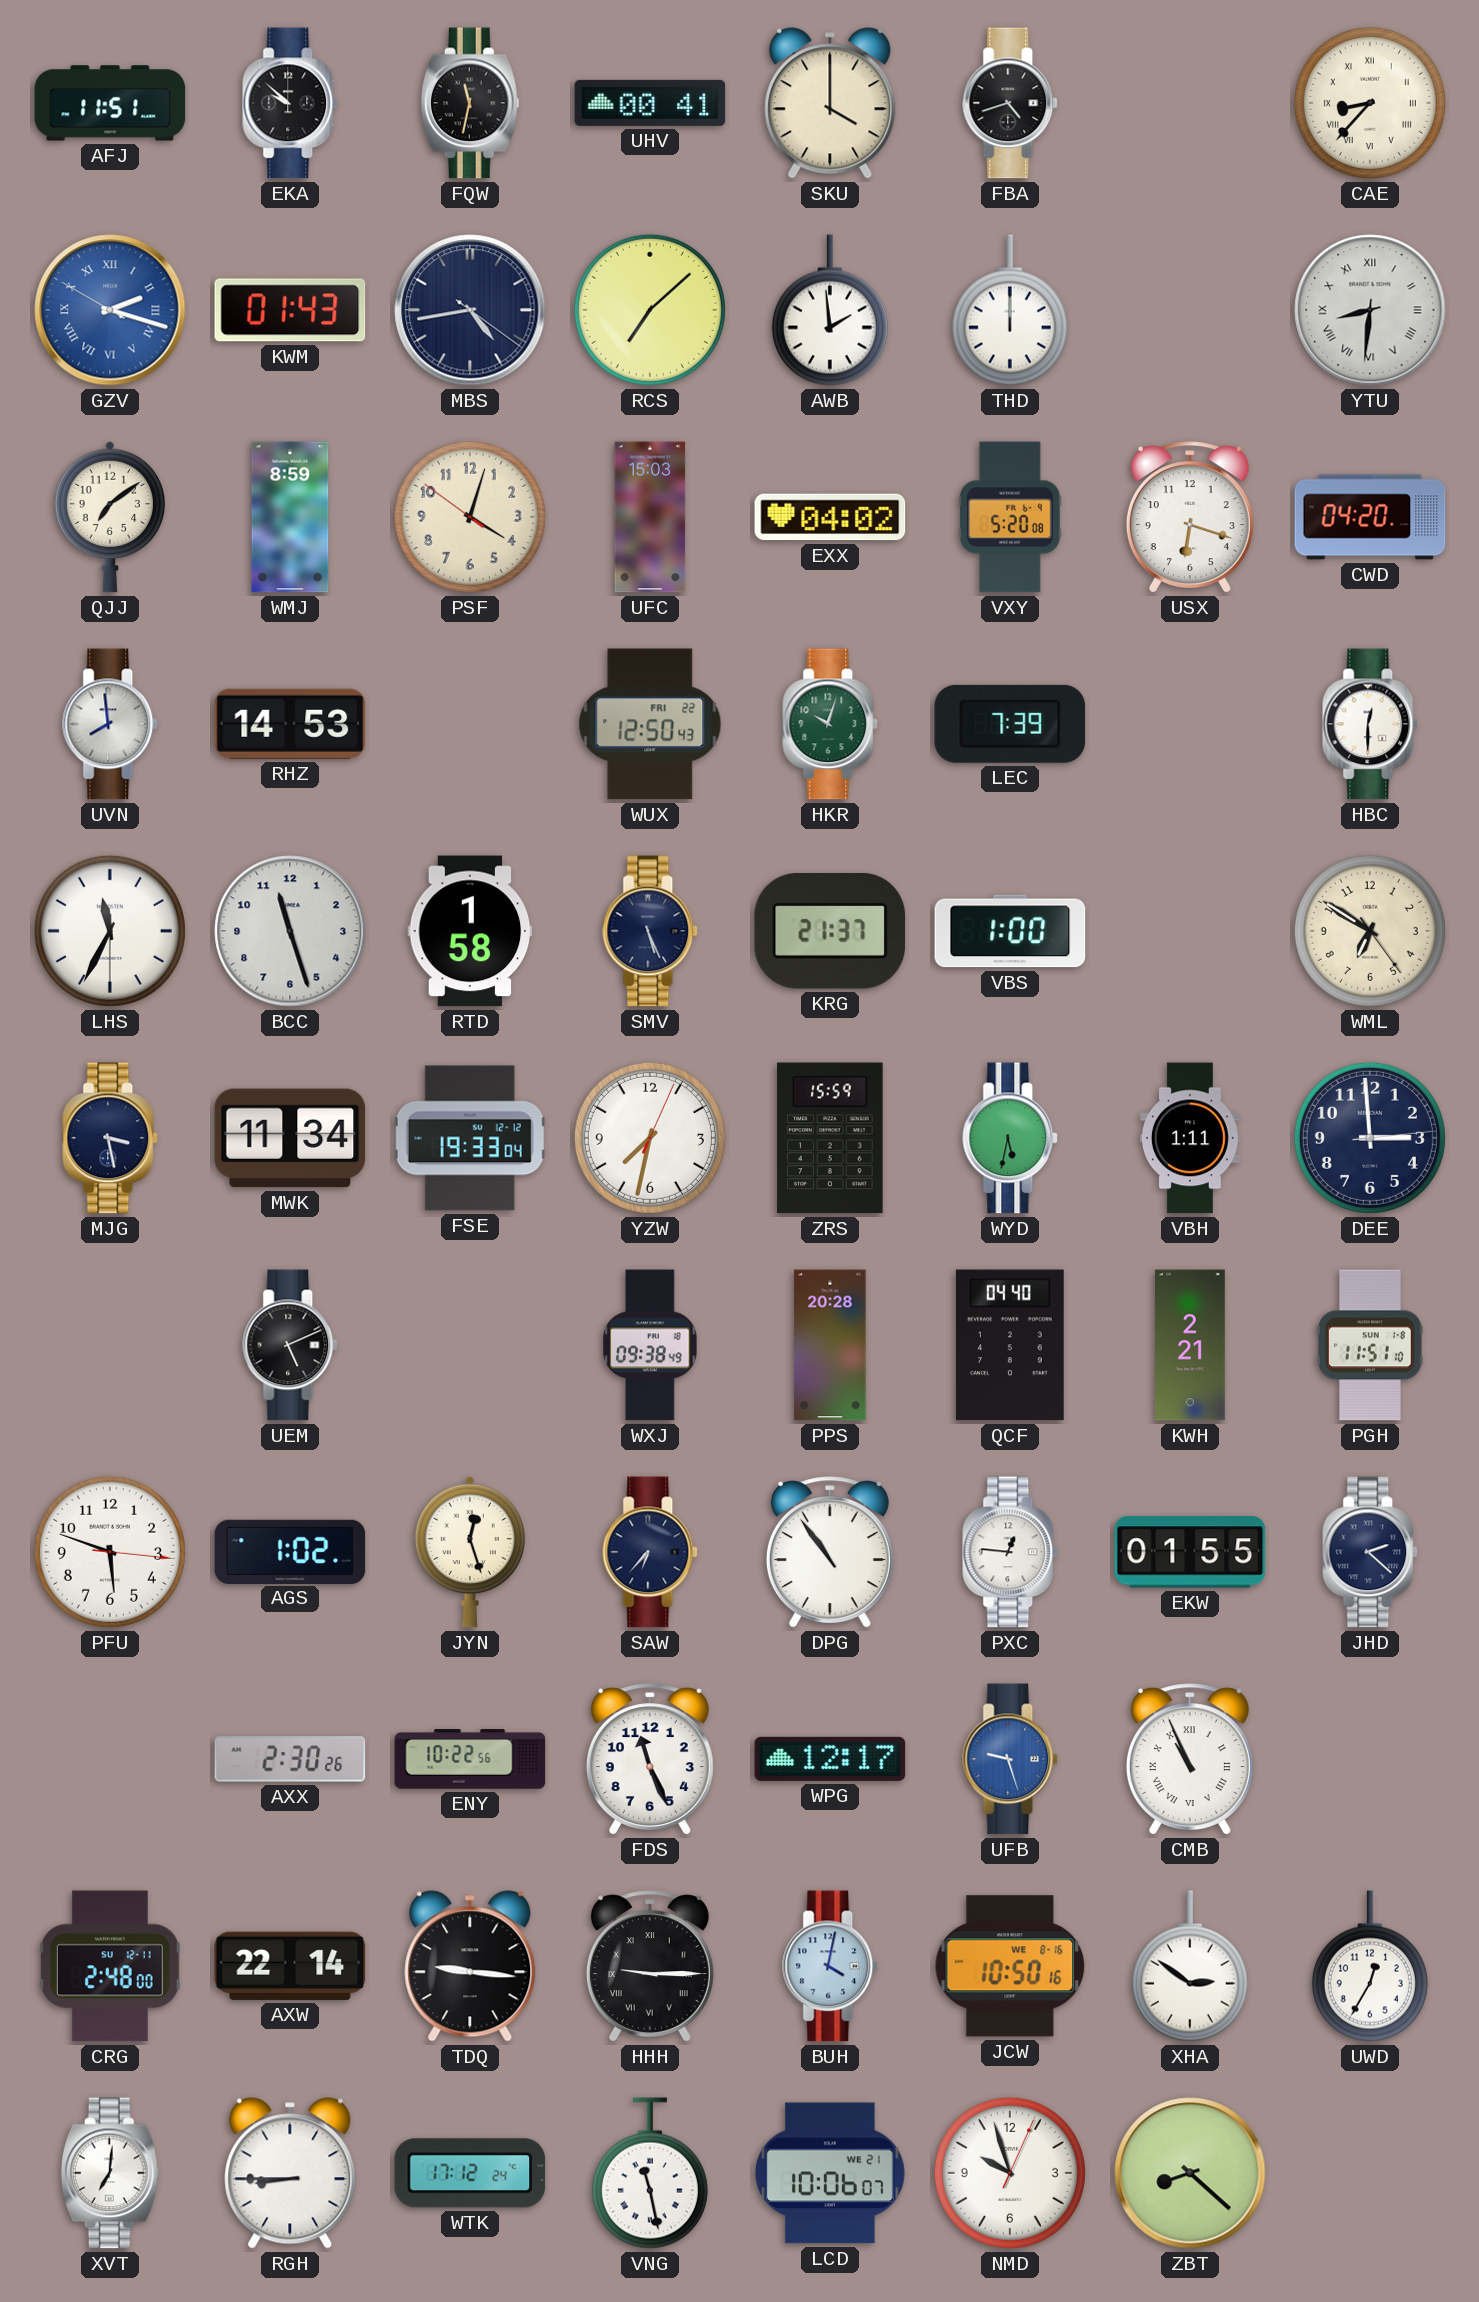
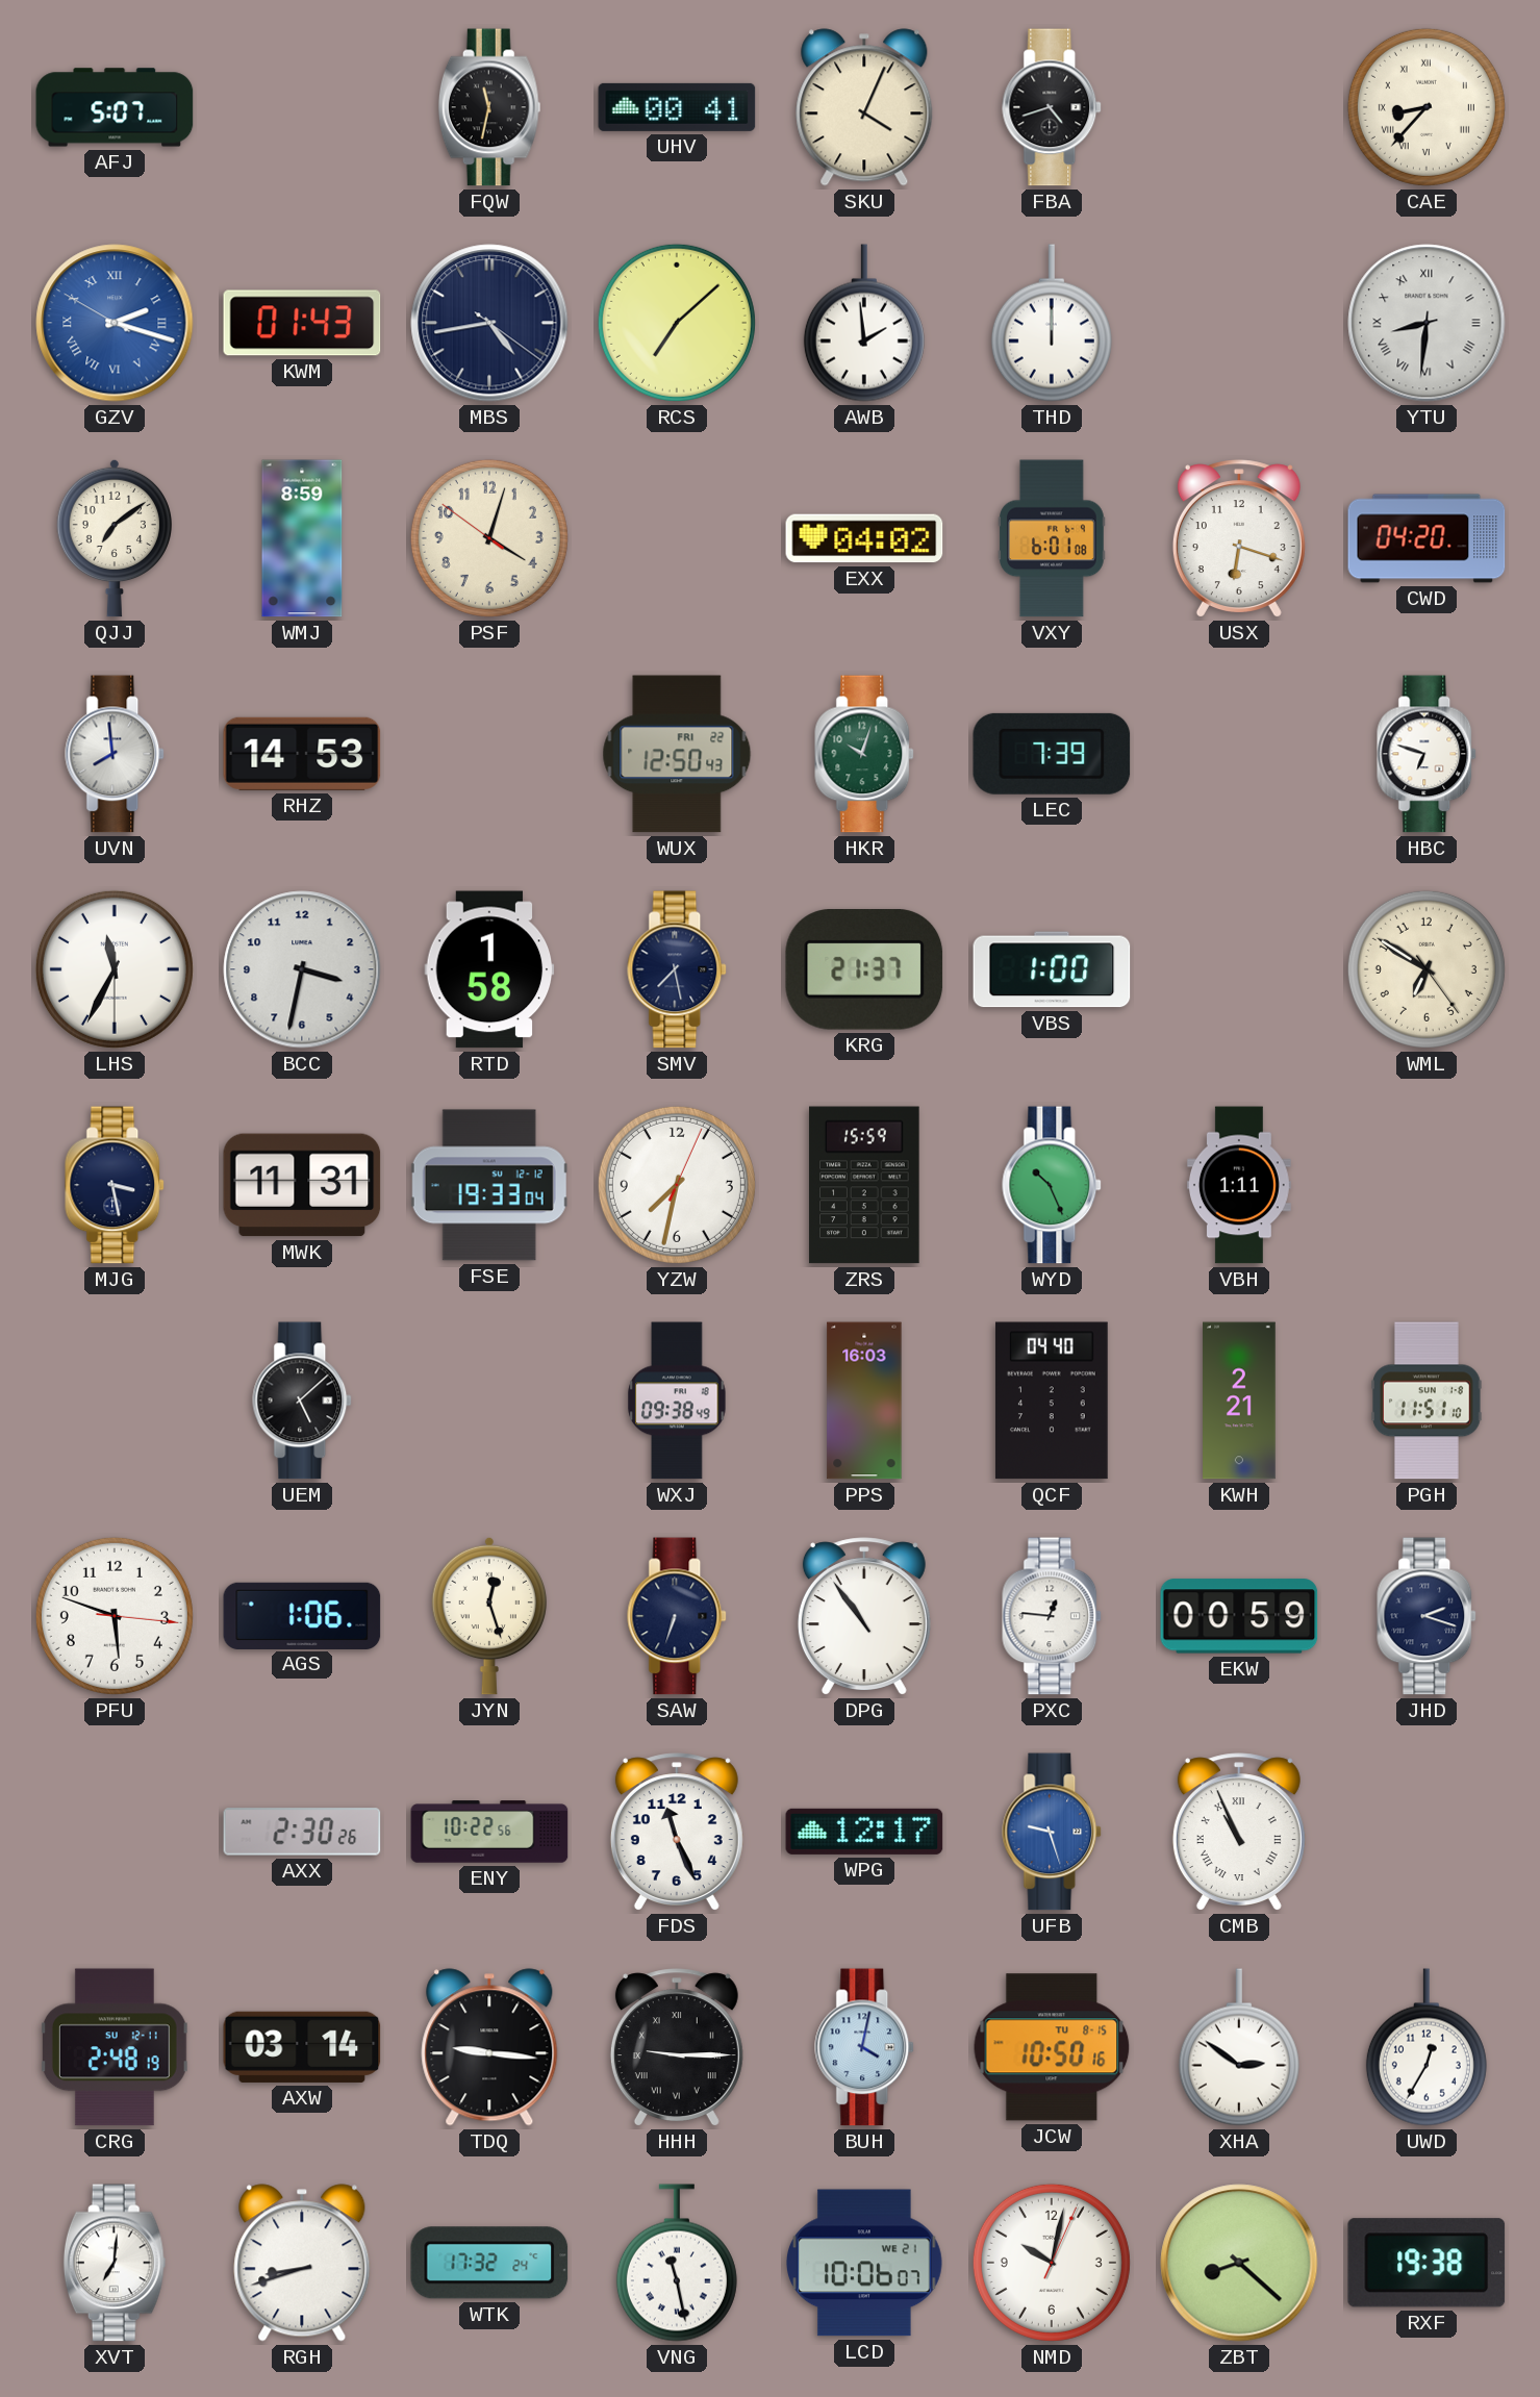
AFJ: 11:51 -> 5:07 (115, 107)
EKA: 9:52 -> none (291, 103)
SKU: 4:00 -> 4:04 (864, 107)
UFC: 15:03 -> none (650, 517)
VXY: 5:20 -> 6:01 (1053, 538)
HBC: 12:30 -> 6:48 (1428, 754)
BCC: 11:27 -> 3:32 (302, 969)
SMV: 5:26 -> 7:28 (678, 969)
MWK: 11:34 -> 11:31 (302, 1185)
WYD: 5:32 -> 10:26 (1053, 1185)
DEE: 2:59 -> none (1370, 1138)
UEM: 5:11 -> 5:08 (303, 1401)
PPS: 20:28 -> 16:03 (864, 1401)
AGS: 1:02 -> 1:06 (302, 1615)
SAW: 6:37 -> 6:33 (678, 1616)
EKW: 01:55 -> 00:59 (1239, 1616)
JHD: 2:22 -> 2:18 (1428, 1616)
CRG: 2:48:00 -> 2:48:19 (115, 2047)
AXW: 22:14 -> 03:14 (302, 2047)
JCW date: WE 8-16 -> TU 8-15 (1052, 2047)
RGH: 8:45 -> 8:42 (302, 2263)
WTK: 17:12 -> 17:32 (489, 2263)
NMD: 9:57 -> 10:02 (1052, 2263)
RXF: none -> 19:38 (1427, 2263)
